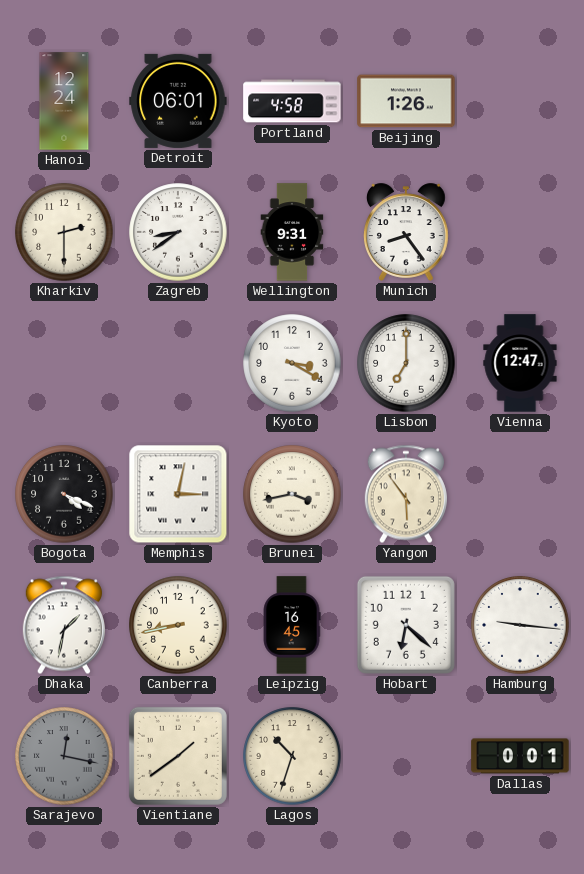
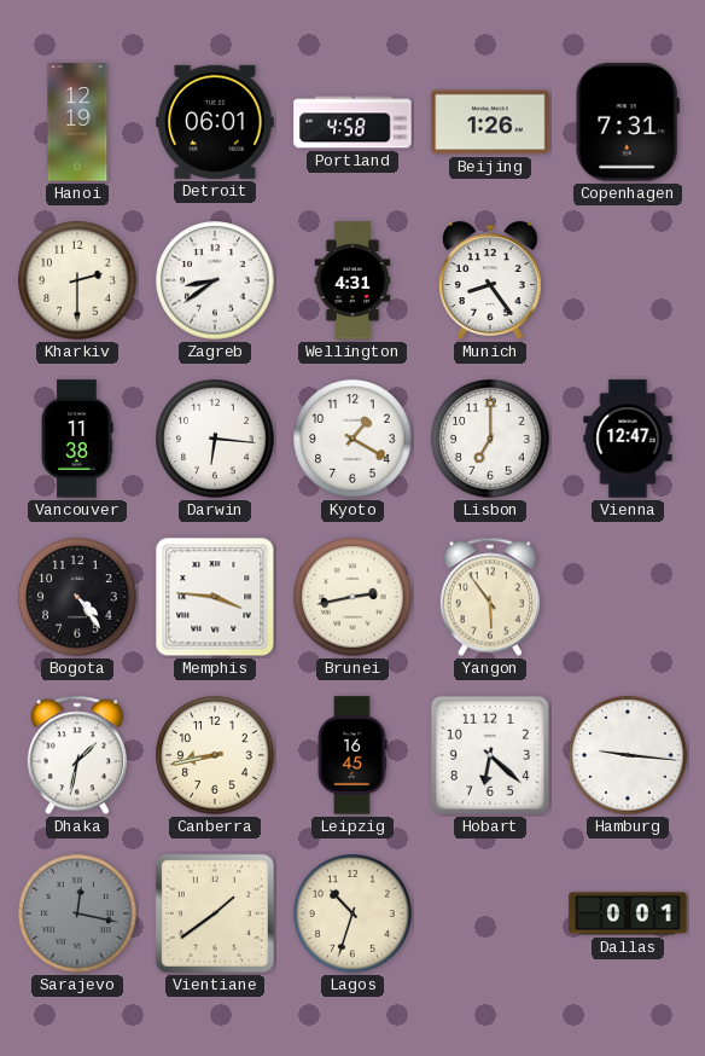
Hanoi: 12:24 -> 12:19 (77, 122)
Copenhagen: none -> 7:31 (628, 122)
Wellington: 9:31 -> 4:31 (353, 280)
Vancouver: none -> 11:38 (77, 439)
Darwin: none -> 6:16 (215, 439)
Kyoto: 3:20 -> 1:20 (353, 439)
Bogota: 4:19 -> 4:24 (77, 597)
Memphis: 3:02 -> 3:46 (215, 597)
Brunei: 3:43 -> 2:43 (353, 597)
